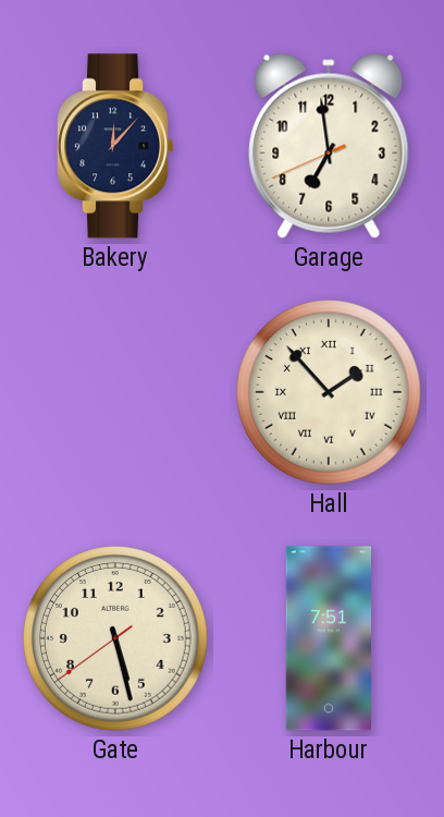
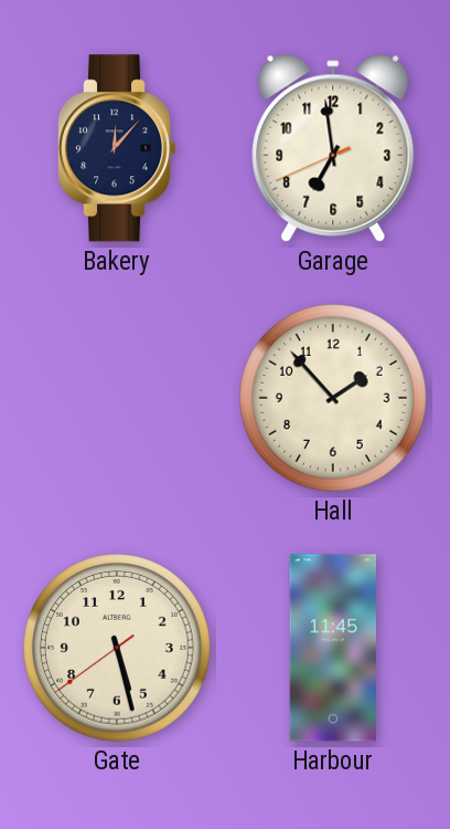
Hall numerals: Roman -> Arabic (334, 399)
Harbour: 7:51 -> 11:45 (333, 648)
